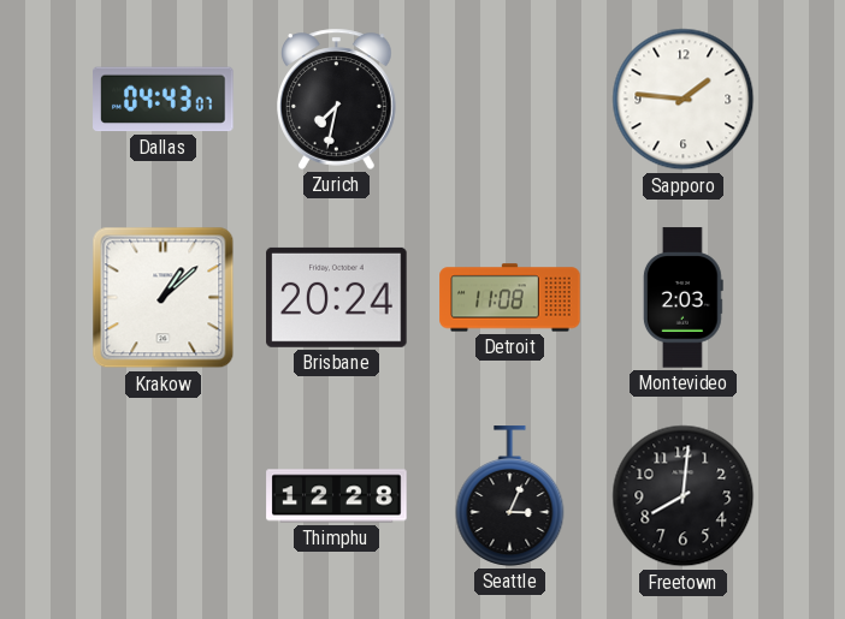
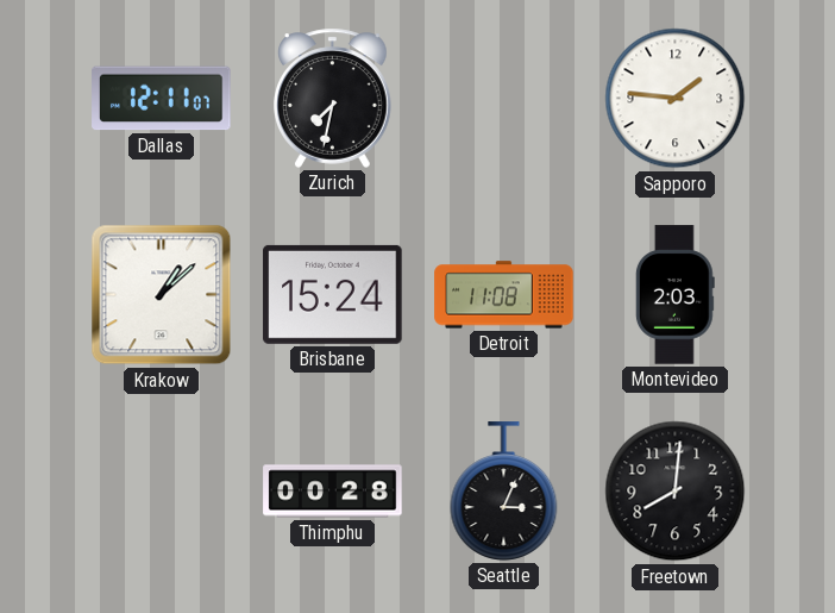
Dallas: 04:43 -> 12:11 (162, 99)
Brisbane: 20:24 -> 15:24 (333, 294)
Thimphu: 12:28 -> 00:28 (333, 492)
